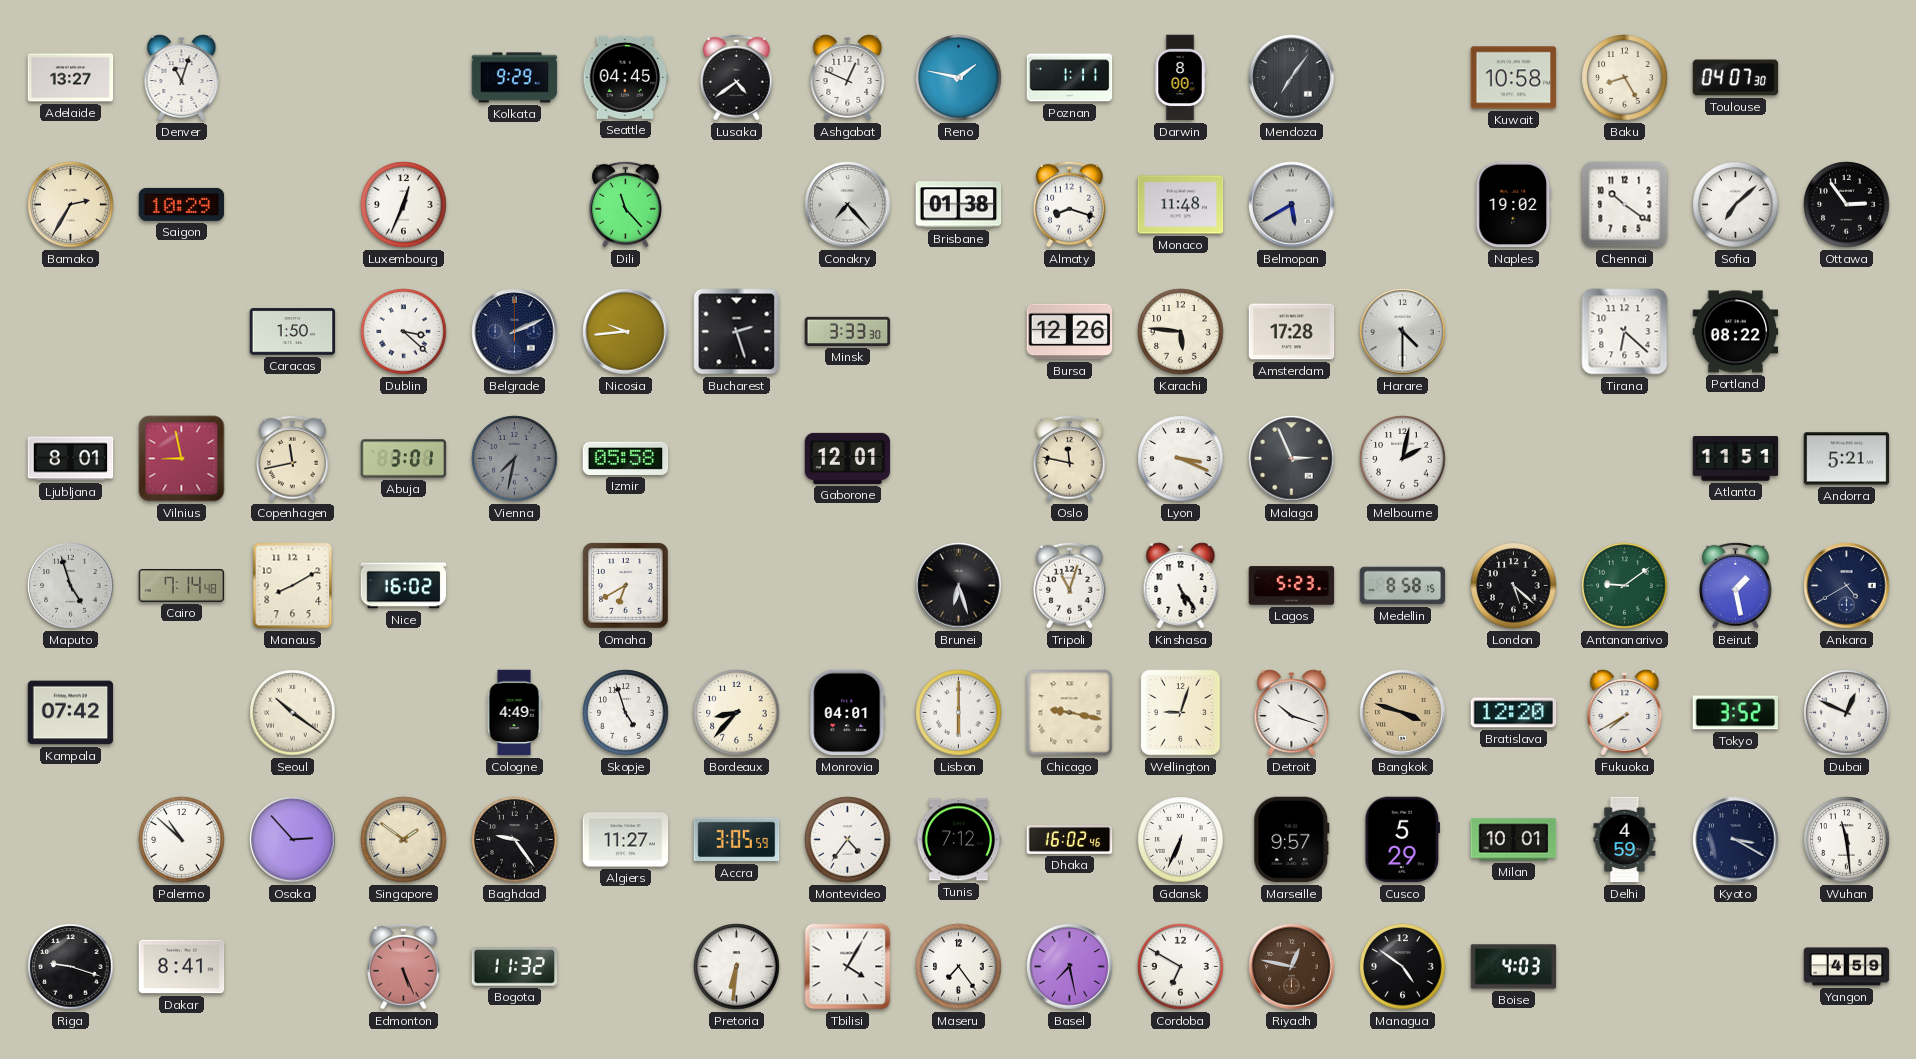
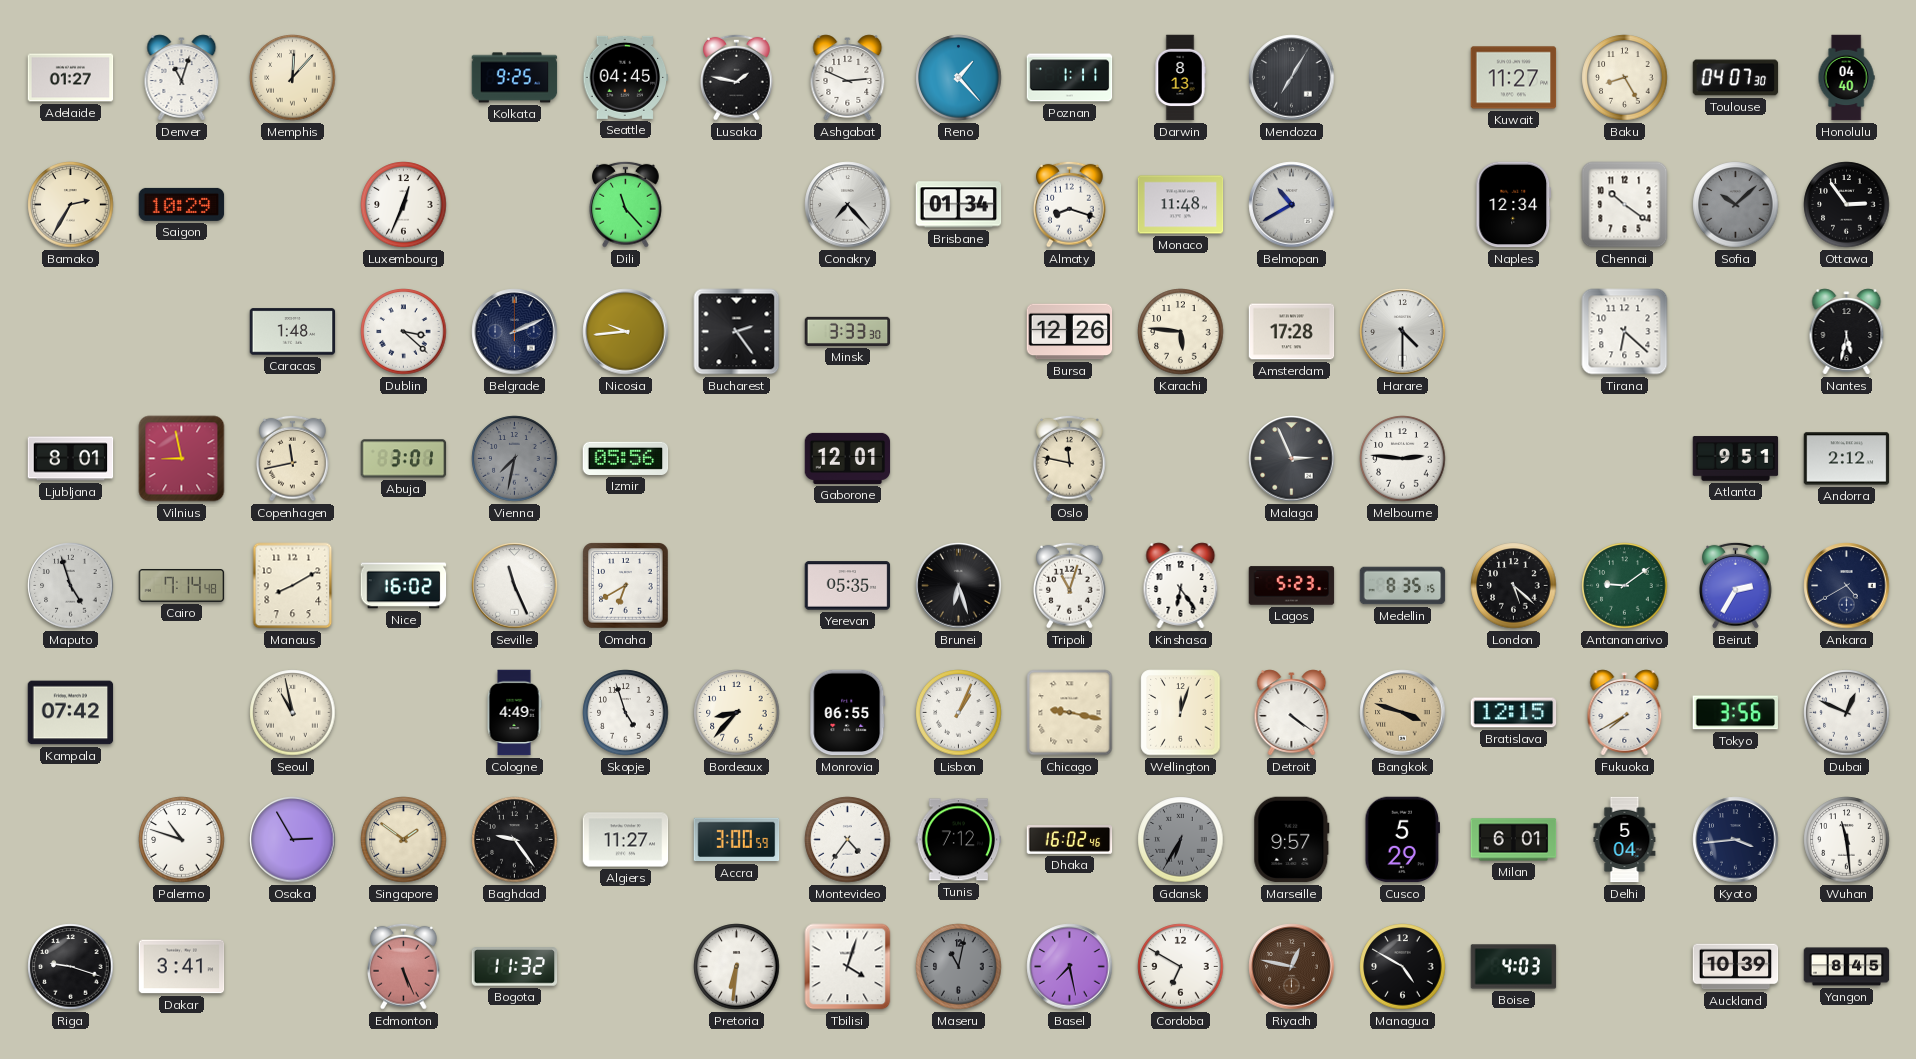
Adelaide: 13:27 -> 01:27 (71, 78)
Memphis: none -> 12:07 (293, 78)
Kolkata: 9:29 -> 9:25 (515, 78)
Lusaka: 4:39 -> 1:47 (737, 77)
Ashgabat: 12:49 -> 2:49 (848, 78)
Reno: 1:47 -> 1:23 (959, 78)
Darwin: 8:00 -> 8:13 (1180, 78)
Mendoza: 7:06 -> 7:05 (1292, 78)
Kuwait: 10:58 -> 11:27 (1514, 78)
Honolulu: none -> 04:40 (1846, 78)
Brisbane: 01:38 -> 01:34 (959, 205)
Belmopan: 5:40 -> 10:40 (1292, 205)
Naples: 19:02 -> 12:34 (1514, 205)
Sofia: 7:08 -> 10:08 (1736, 205)
Sofia dial: white -> grey (1736, 205)
Caracas: 1:50 -> 1:48 (293, 332)
Bucharest: 2:27 -> 2:24 (737, 332)
Portland: 08:22 -> none (1736, 332)
Nantes: none -> 5:32 (1847, 332)
Izmir: 05:58 -> 05:56 (626, 458)
Lyon: 3:19 -> none (1181, 459)
Melbourne: 2:02 -> 2:46 (1403, 459)
Atlanta: 11:51 -> 9:51 (1736, 459)
Andorra: 5:21 -> 2:12 (1847, 459)
Seville: none -> 11:26 (515, 586)
Yerevan: none -> 05:35 (848, 586)
Kinshasa: 5:24 -> 6:24 (1181, 586)
Medellin: 8:58 -> 8:35 (1403, 586)
Beirut: 1:28 -> 2:35 (1736, 585)
Seoul: 10:21 -> 10:58 (293, 713)
Monrovia: 04:01 -> 06:55 (848, 713)
Lisbon: 6:00 -> 1:04 (959, 713)
Wellington: 9:03 -> 12:03 (1181, 713)
Detroit: 10:18 -> 4:21 (1292, 713)
Bratislava: 12:20 -> 12:15 (1514, 713)
Tokyo: 3:52 -> 3:56 (1736, 713)
Palermo: 10:52 -> 10:48 (182, 840)
Osaka: 2:53 -> 2:55 (293, 840)
Accra: 3:05 -> 3:00 (737, 840)
Gdansk: 6:34 -> 6:35 (1181, 840)
Gdansk dial: white -> grey (1181, 840)
Milan: 10:01 -> 6:01 (1514, 840)
Delhi: 4:59 -> 5:04 (1625, 840)
Kyoto: 3:20 -> 3:44 (1736, 840)
Dakar: 8:41 -> 3:41 (182, 967)
Tbilisi: 4:05 -> 4:03 (848, 967)
Maseru: 7:24 -> 11:02 (959, 967)
Maseru dial: white -> grey (959, 967)
Managua: 4:51 -> 4:50 (1403, 967)
Auckland: none -> 10:39 (1736, 967)
Yangon: 4:59 -> 8:45 (1847, 967)
